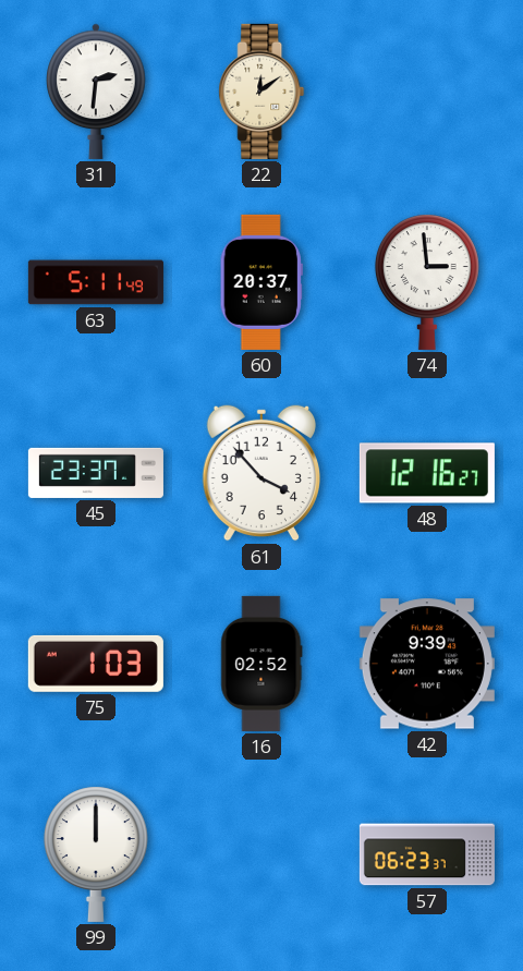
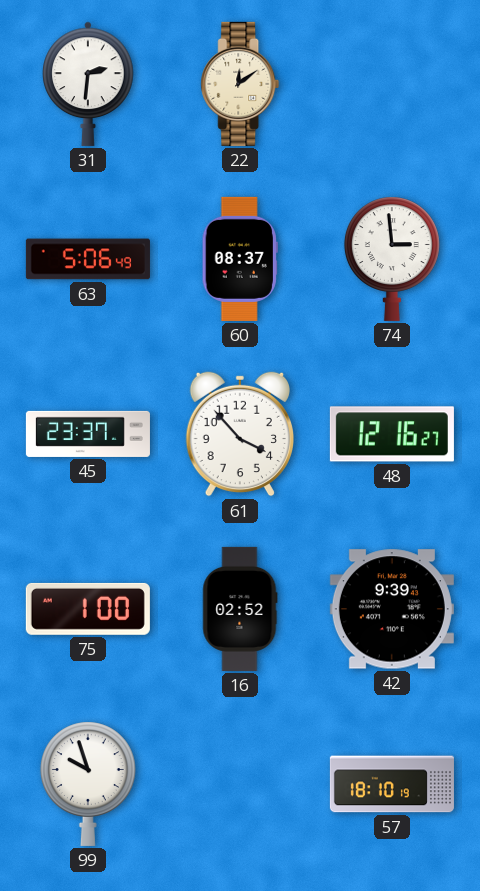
63: 5:11 -> 5:06 (88, 259)
60: 20:37 -> 08:37 (240, 259)
75: 1:03 -> 1:00 (88, 609)
99: 12:00 -> 9:57 (88, 784)
57: 06:23 -> 18:10 (392, 784)
